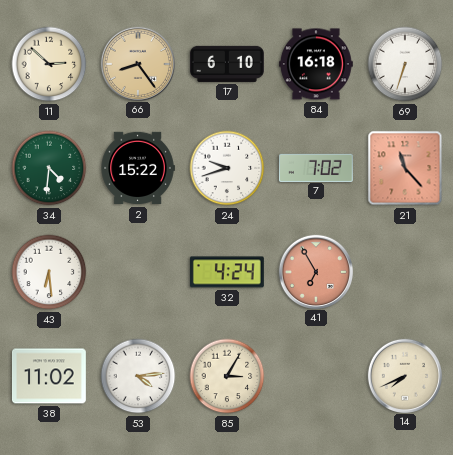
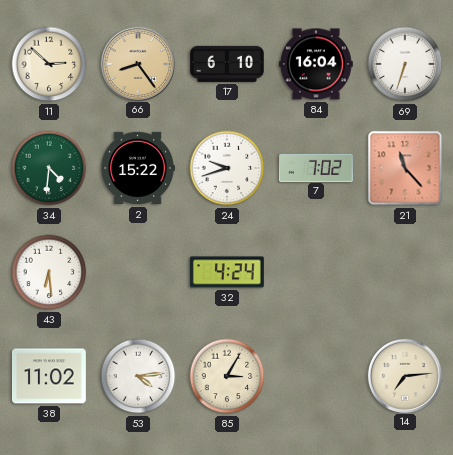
84: 16:18 -> 16:04 (316, 64)
41: 6:55 -> none (315, 271)
14: 7:41 -> 7:14 (404, 375)
